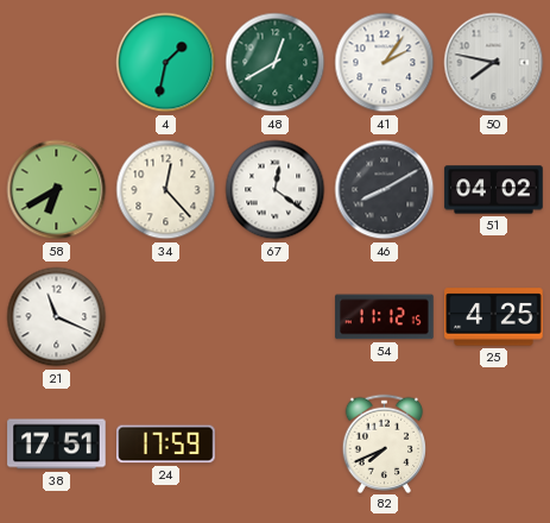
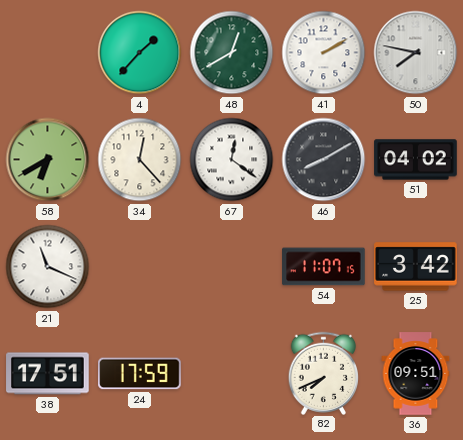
4: 1:32 -> 1:37 (140, 53)
41: 2:06 -> 2:10 (324, 53)
54: 11:12 -> 11:07 (324, 267)
25: 4:25 -> 3:42 (416, 267)
36: none -> 09:51 (416, 374)
